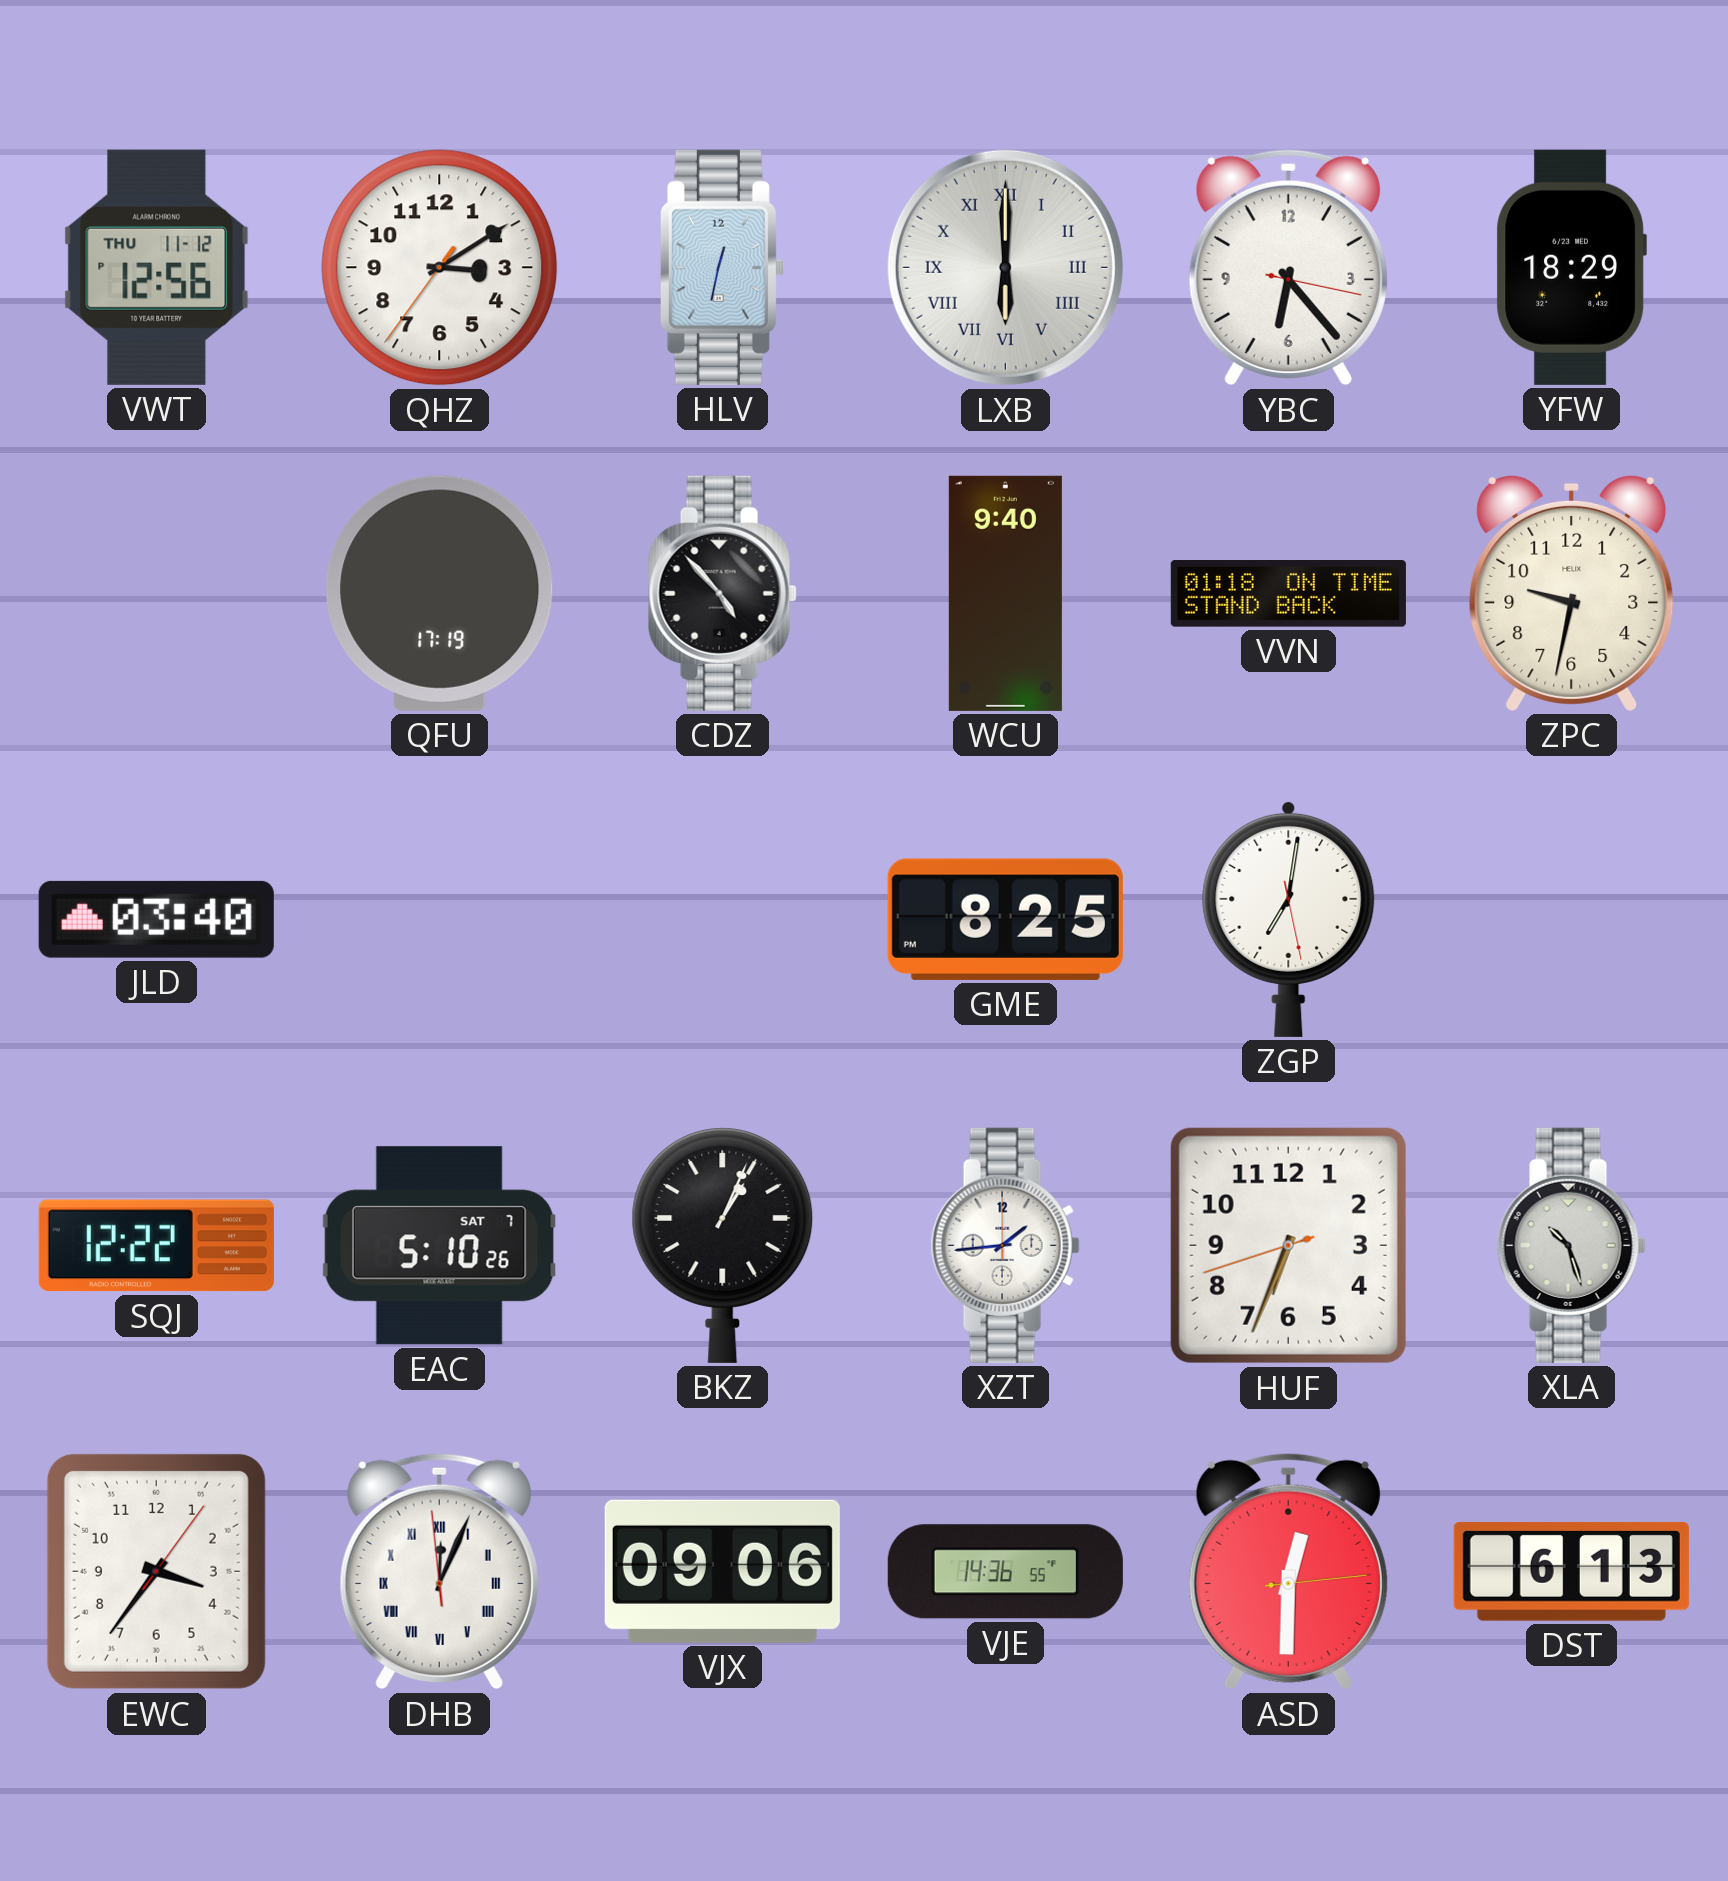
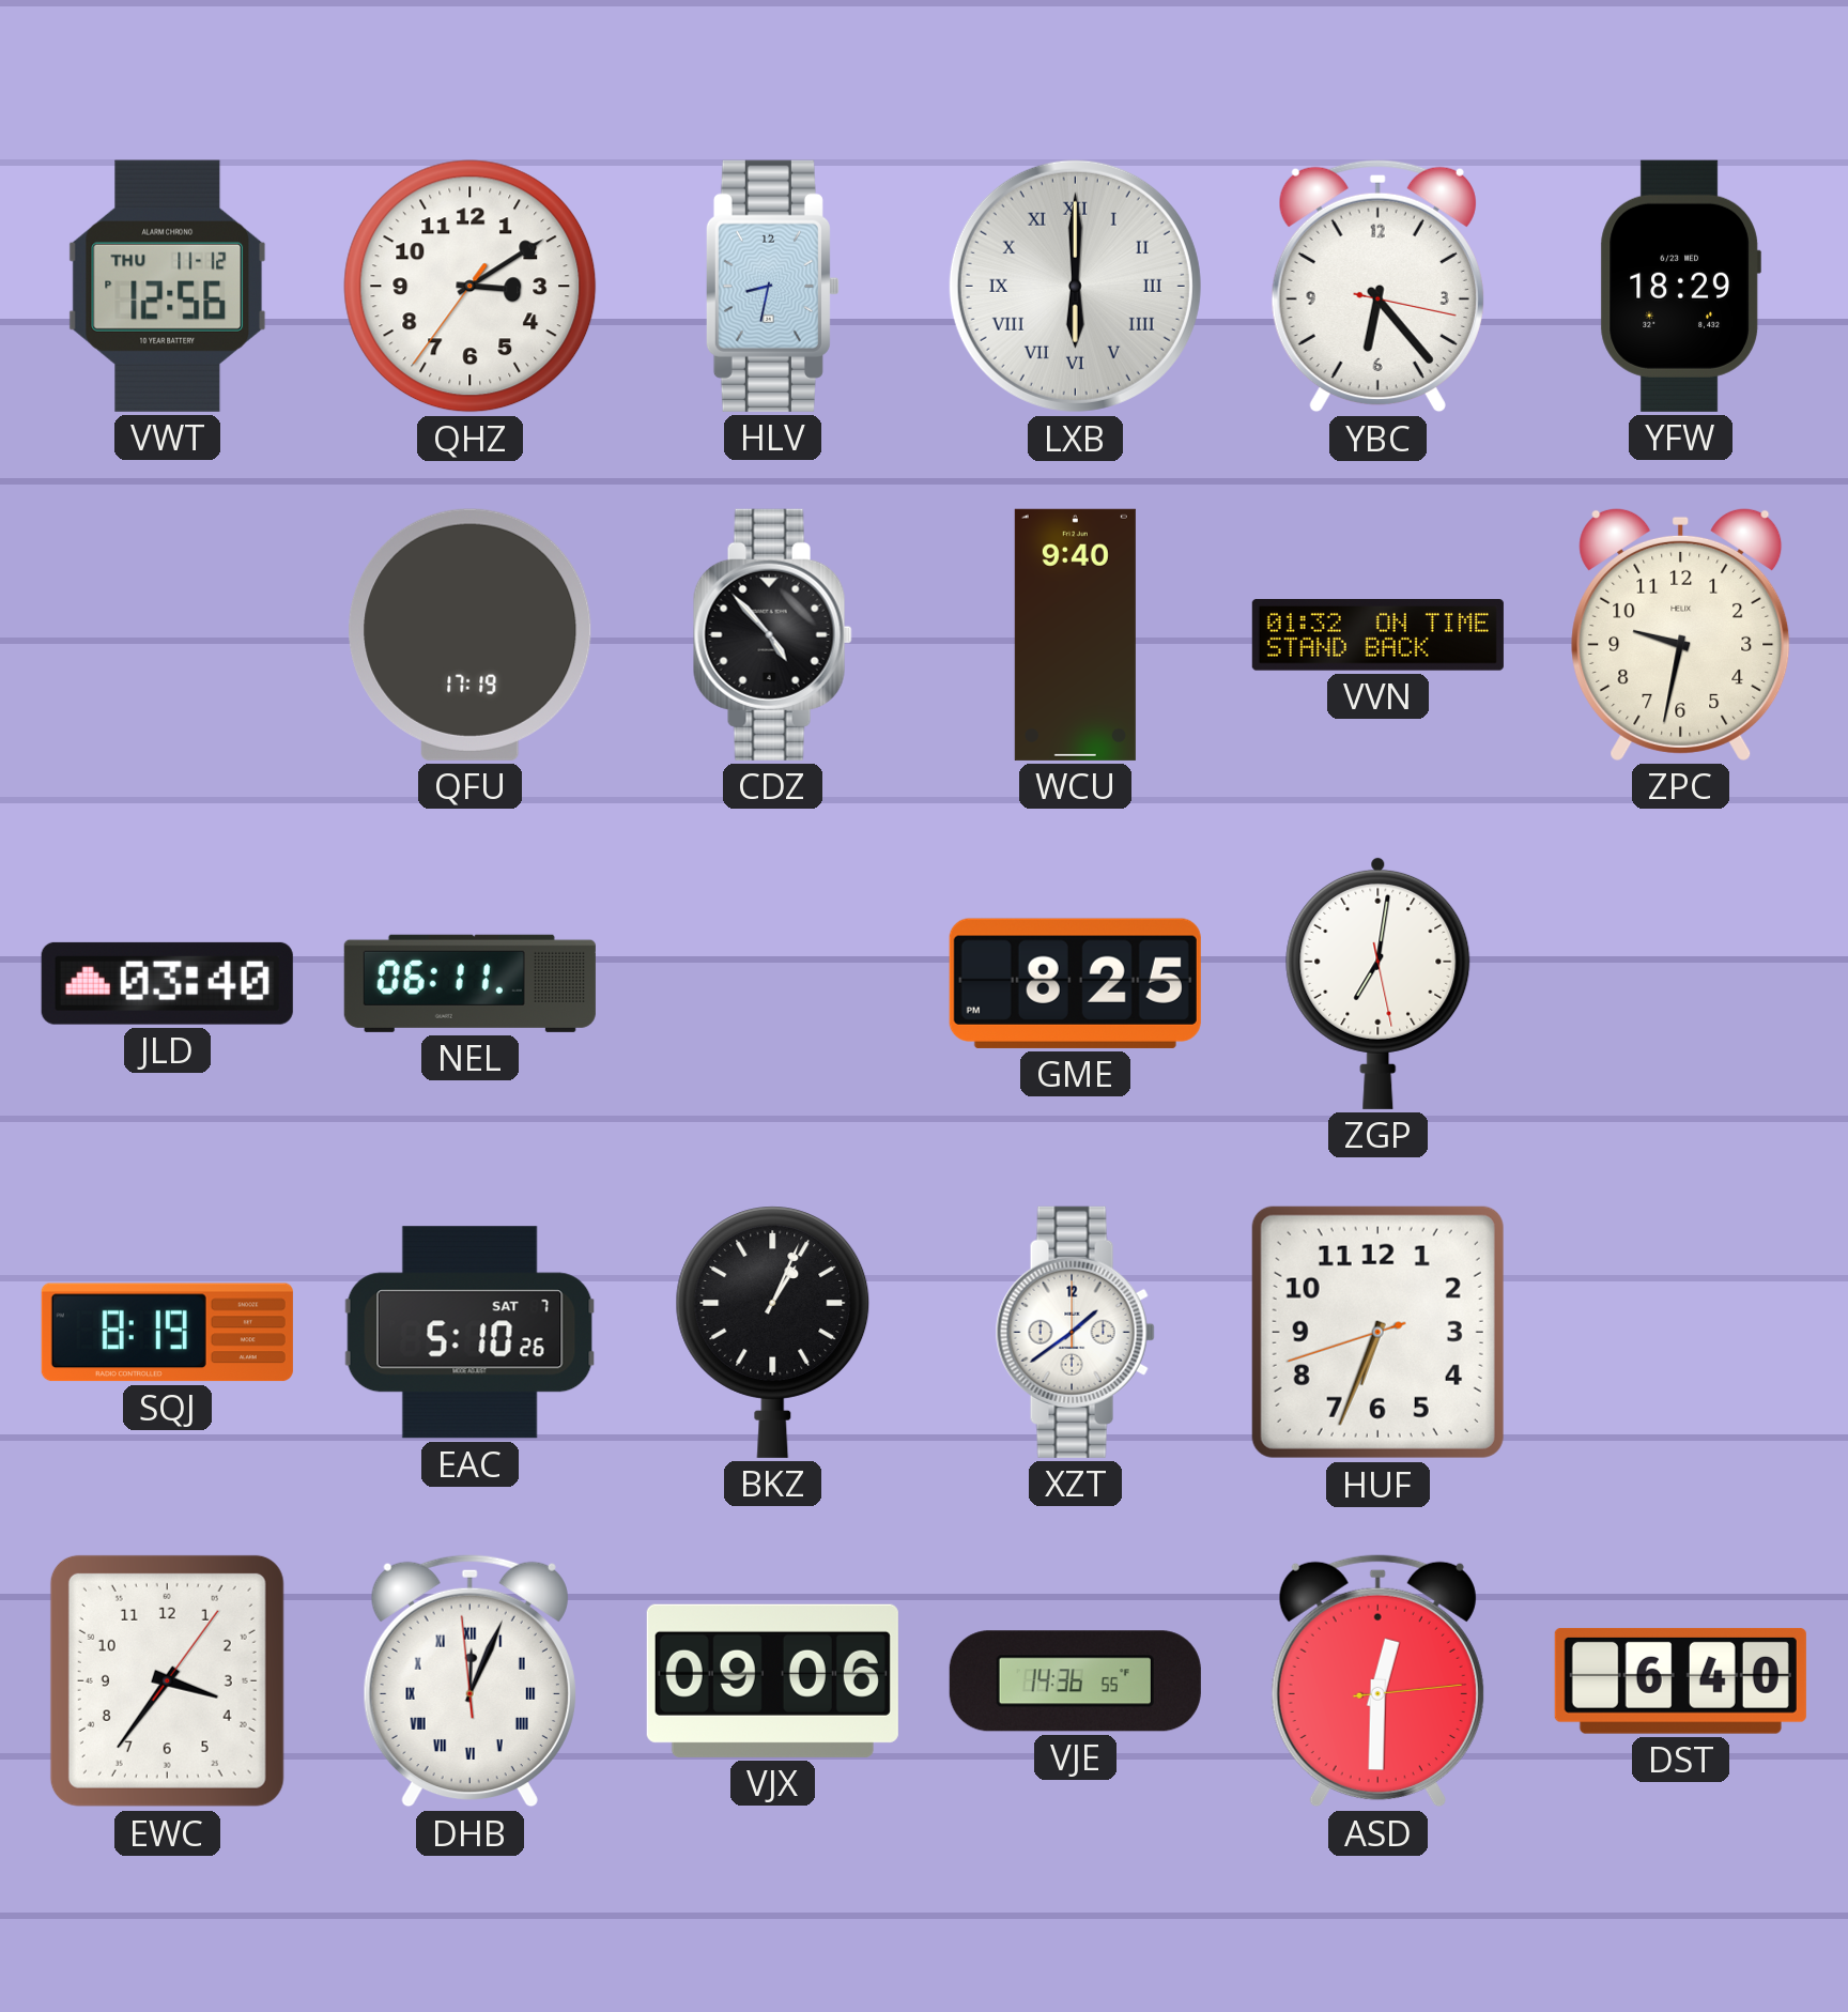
HLV: 12:32 -> 8:32 (772, 286)
VVN: 01:18 -> 01:32 (1377, 635)
NEL: none -> 06:11 (469, 983)
SQJ: 12:22 -> 8:19 (167, 1333)
XZT: 1:44 -> 1:39 (1075, 1332)
XLA: 10:27 -> none (1571, 1245)
DST: 6:13 -> 6:40 (1680, 1680)
